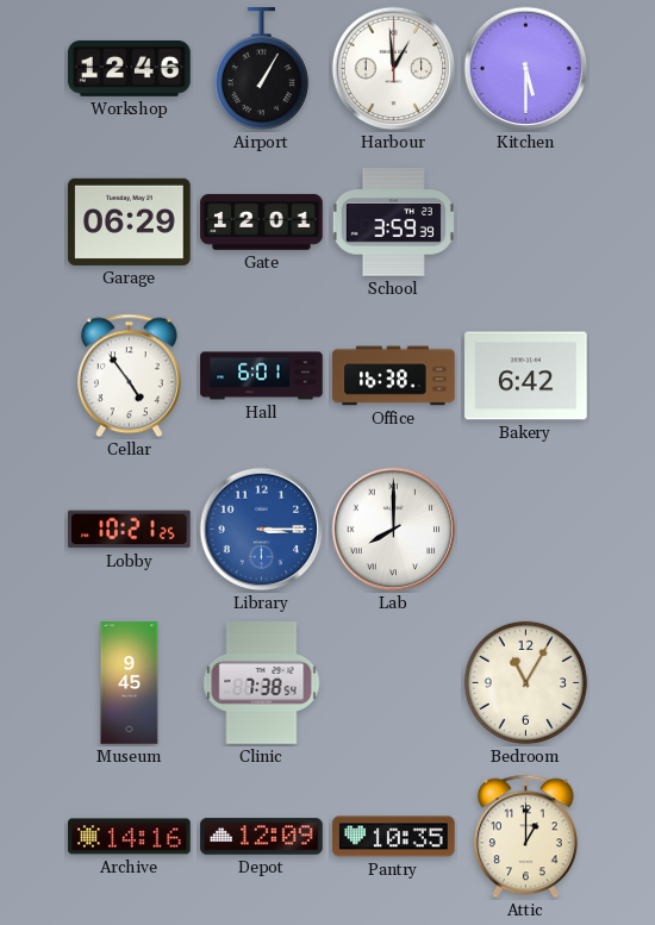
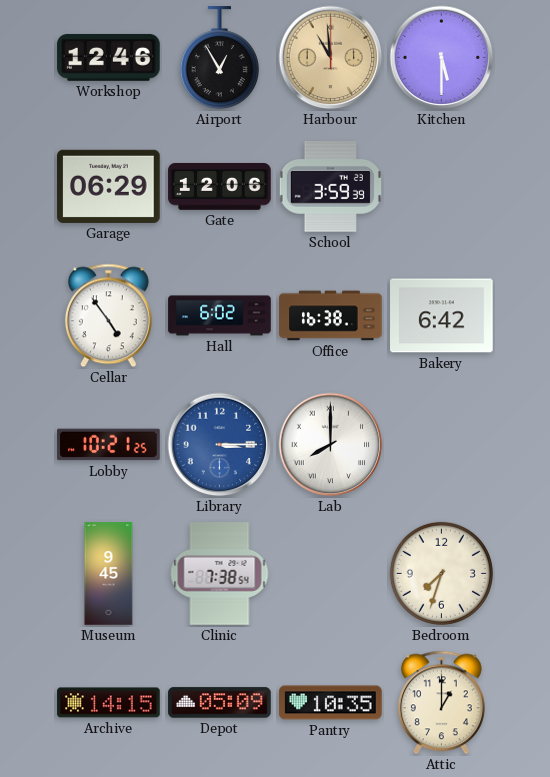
Airport: 1:05 -> 12:55 (219, 58)
Harbour: 12:59 -> 10:59 (331, 58)
Harbour dial: white -> champagne (331, 58)
Gate: 12:01 -> 12:06 (220, 187)
Hall: 6:01 -> 6:02 (220, 316)
Bedroom: 11:05 -> 7:33 (441, 573)
Archive: 14:16 -> 14:15 (109, 703)
Depot: 12:09 -> 05:09 (220, 703)
